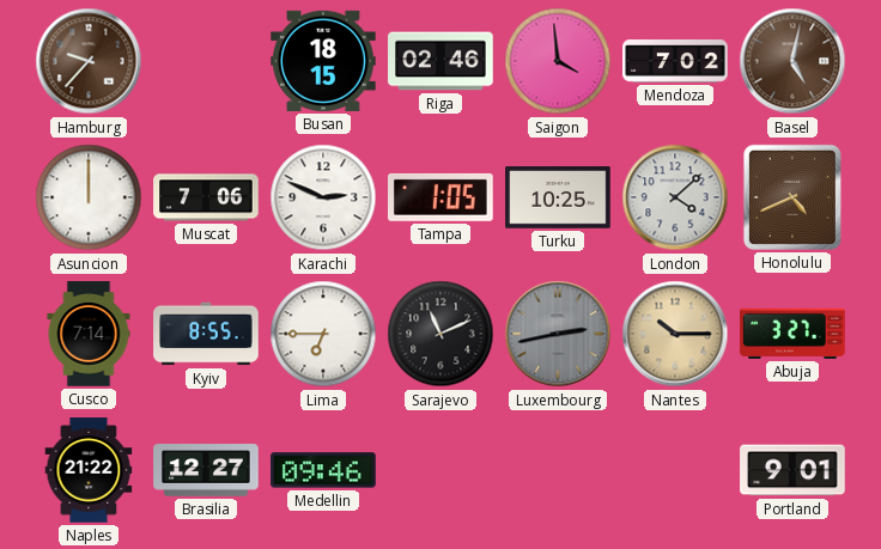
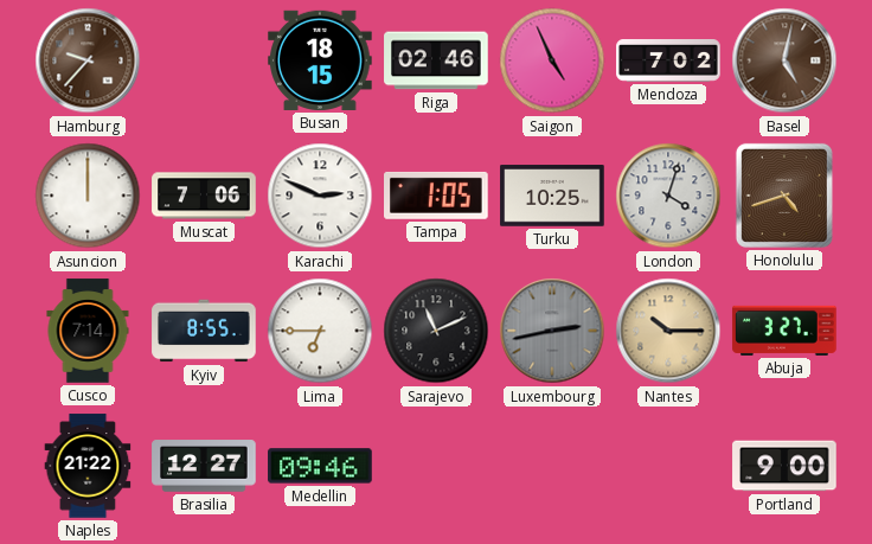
Saigon: 3:59 -> 4:56 (552, 60)
London: 4:08 -> 4:03 (668, 196)
Honolulu: 4:41 -> 4:42 (784, 196)
Portland: 9:01 -> 9:00 (784, 466)
